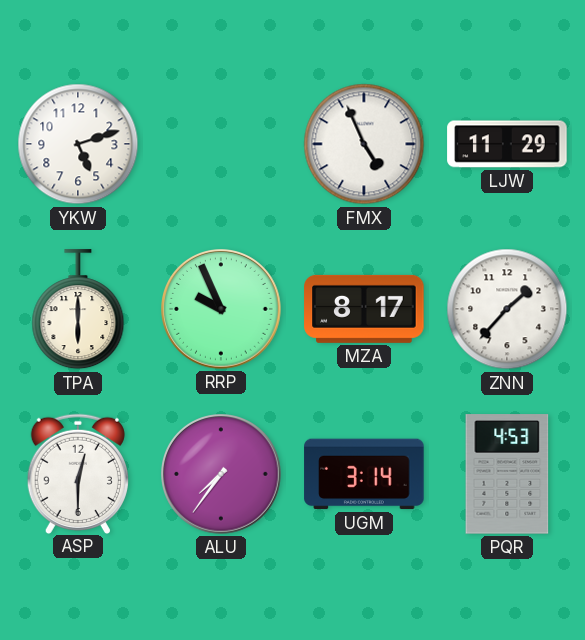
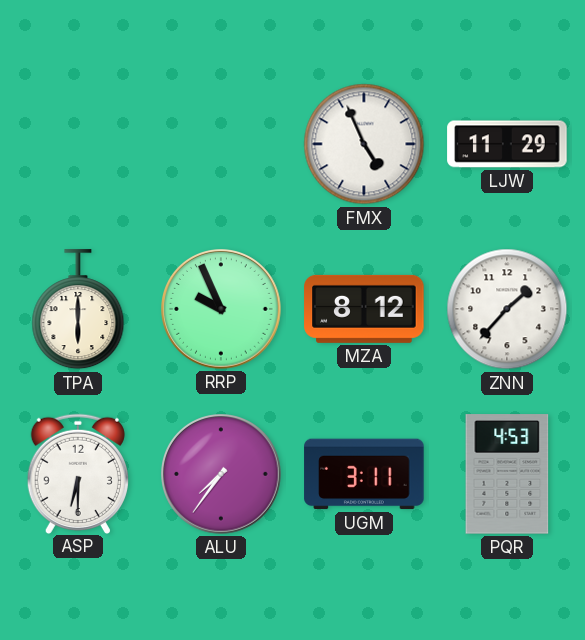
YKW: 5:12 -> none (78, 144)
MZA: 8:17 -> 8:12 (364, 309)
ASP: 12:30 -> 6:30 (78, 473)
UGM: 3:14 -> 3:11 (364, 474)
